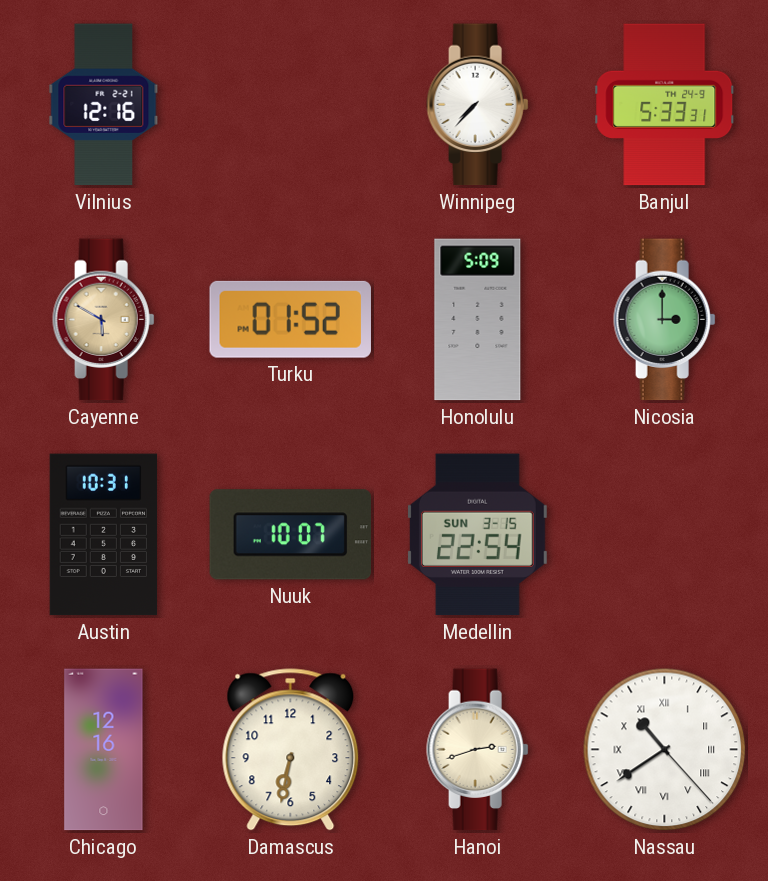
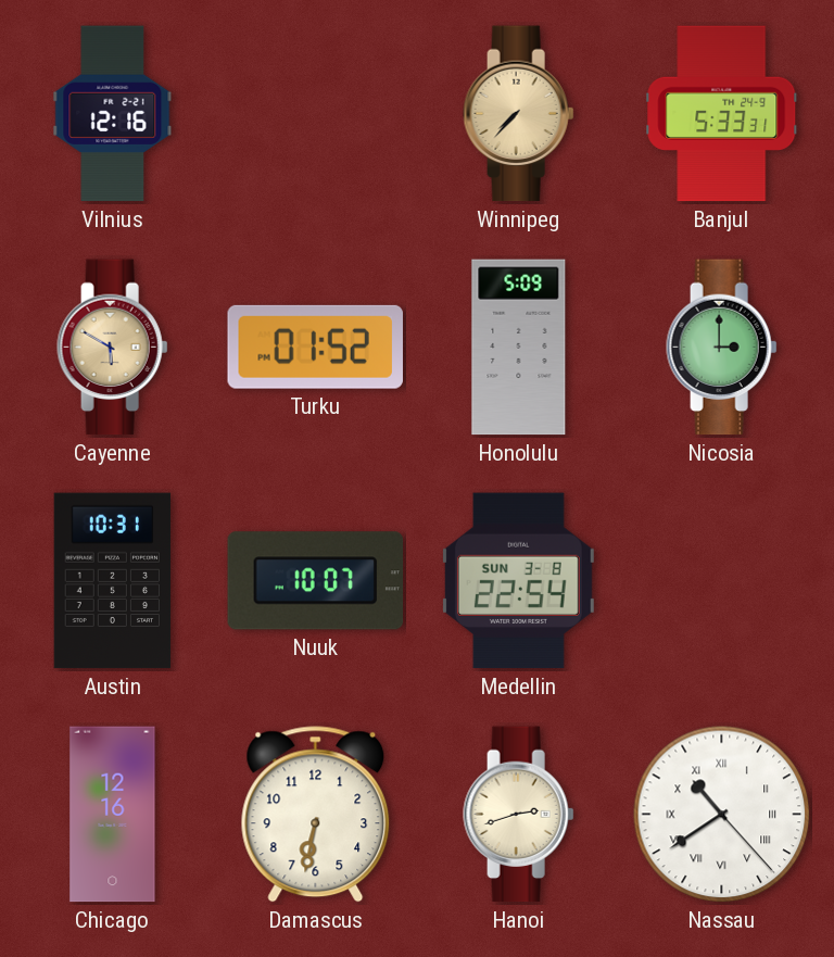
Winnipeg dial: white -> champagne (519, 114)
Medellin date: SUN 3-15 -> SUN 3-8 (518, 581)
